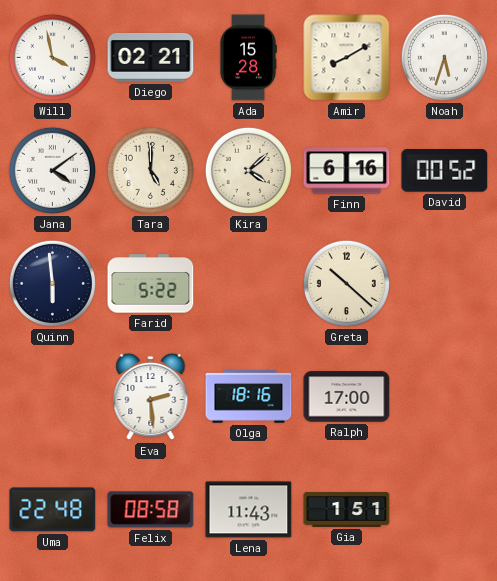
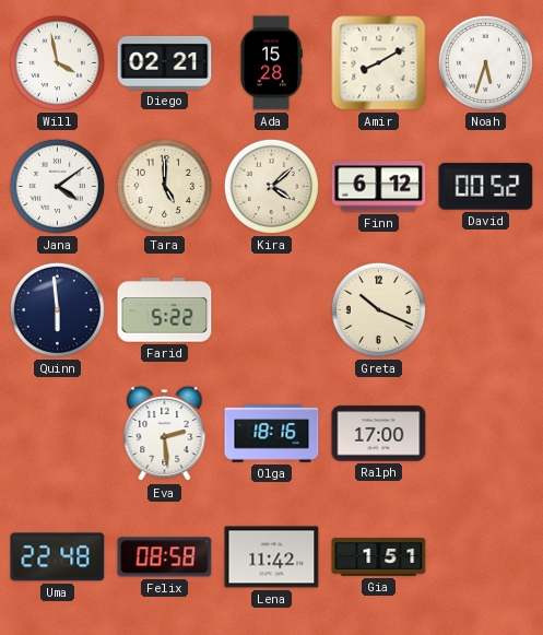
Finn: 6:16 -> 6:12 (379, 187)
Greta: 10:22 -> 10:19 (378, 309)
Lena: 11:43 -> 11:42 (272, 557)
